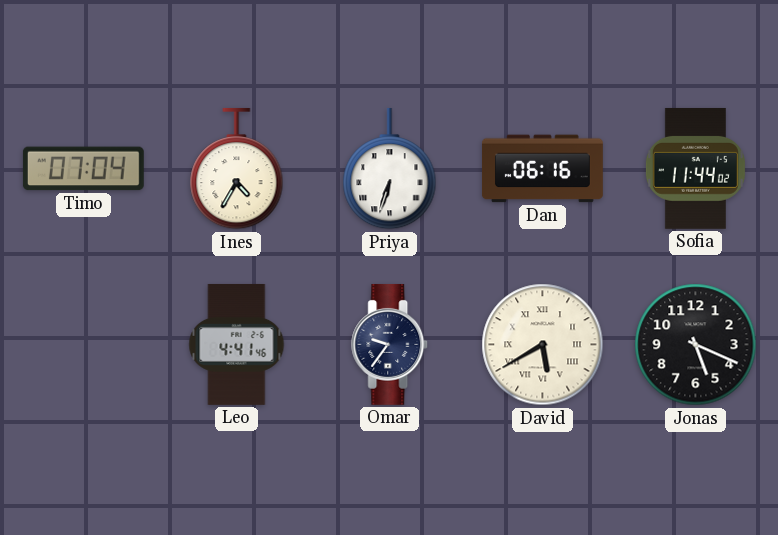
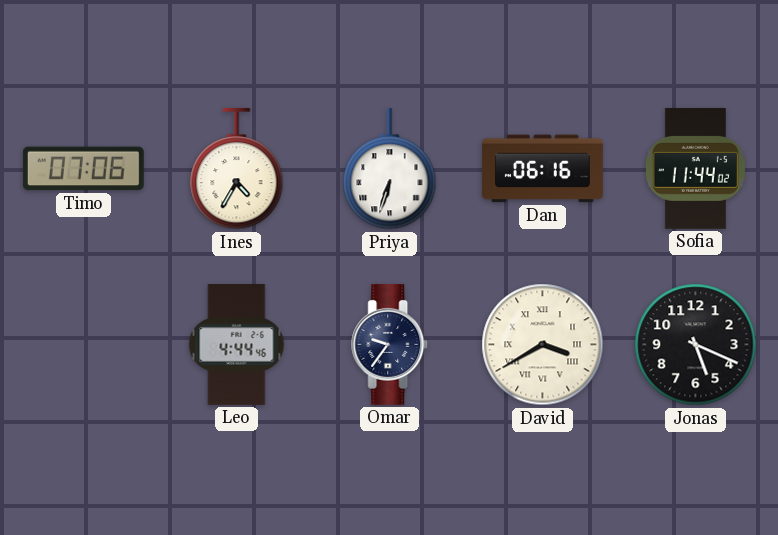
Timo: 07:04 -> 07:06 (83, 169)
Leo: 4:41 -> 4:44 (237, 344)
David: 5:40 -> 3:40 (543, 345)
